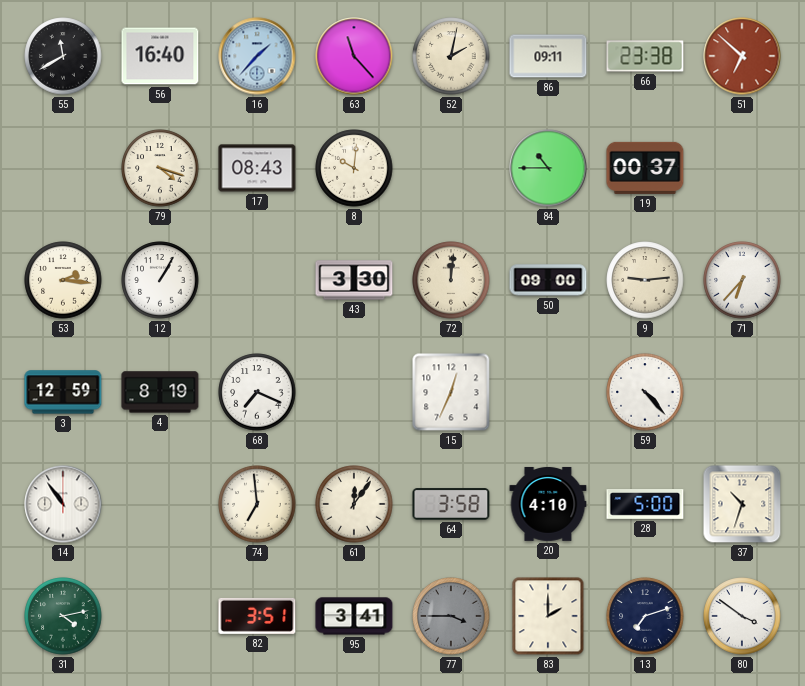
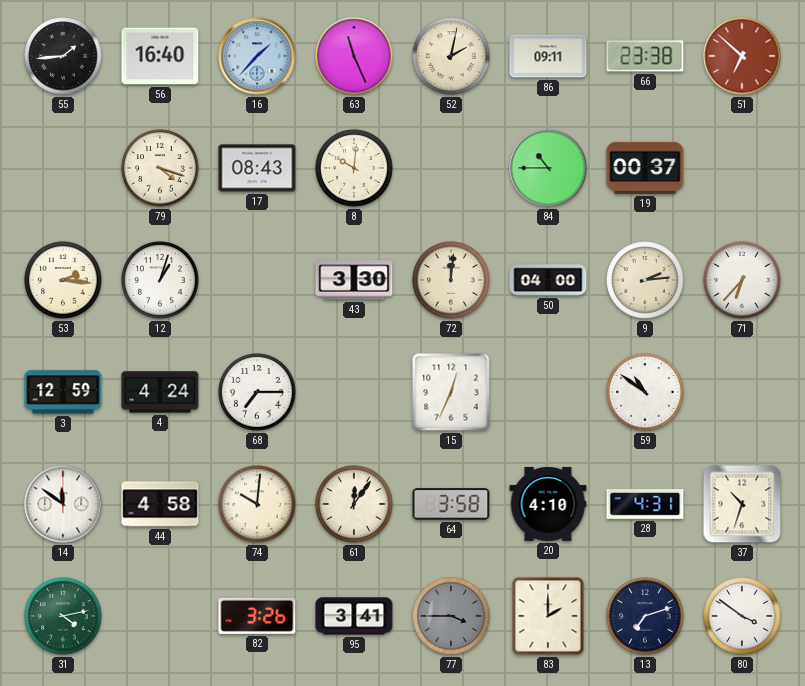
55: 11:40 -> 1:44 (63, 56)
63: 11:23 -> 11:26 (354, 56)
12: 1:05 -> 1:03 (160, 280)
50: 09:00 -> 04:00 (548, 280)
9: 9:14 -> 2:14 (645, 280)
4: 8:19 -> 4:24 (160, 392)
68: 7:19 -> 7:15 (257, 392)
59: 4:23 -> 10:51 (645, 392)
14: 10:54 -> 11:51 (63, 504)
44: none -> 4:58 (160, 504)
74: 6:59 -> 10:01 (257, 504)
28: 5:00 -> 4:31 (645, 505)
82: 3:51 -> 3:26 (257, 616)
